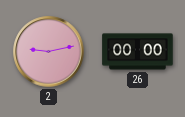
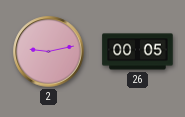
26: 00:00 -> 00:05 (138, 52)
